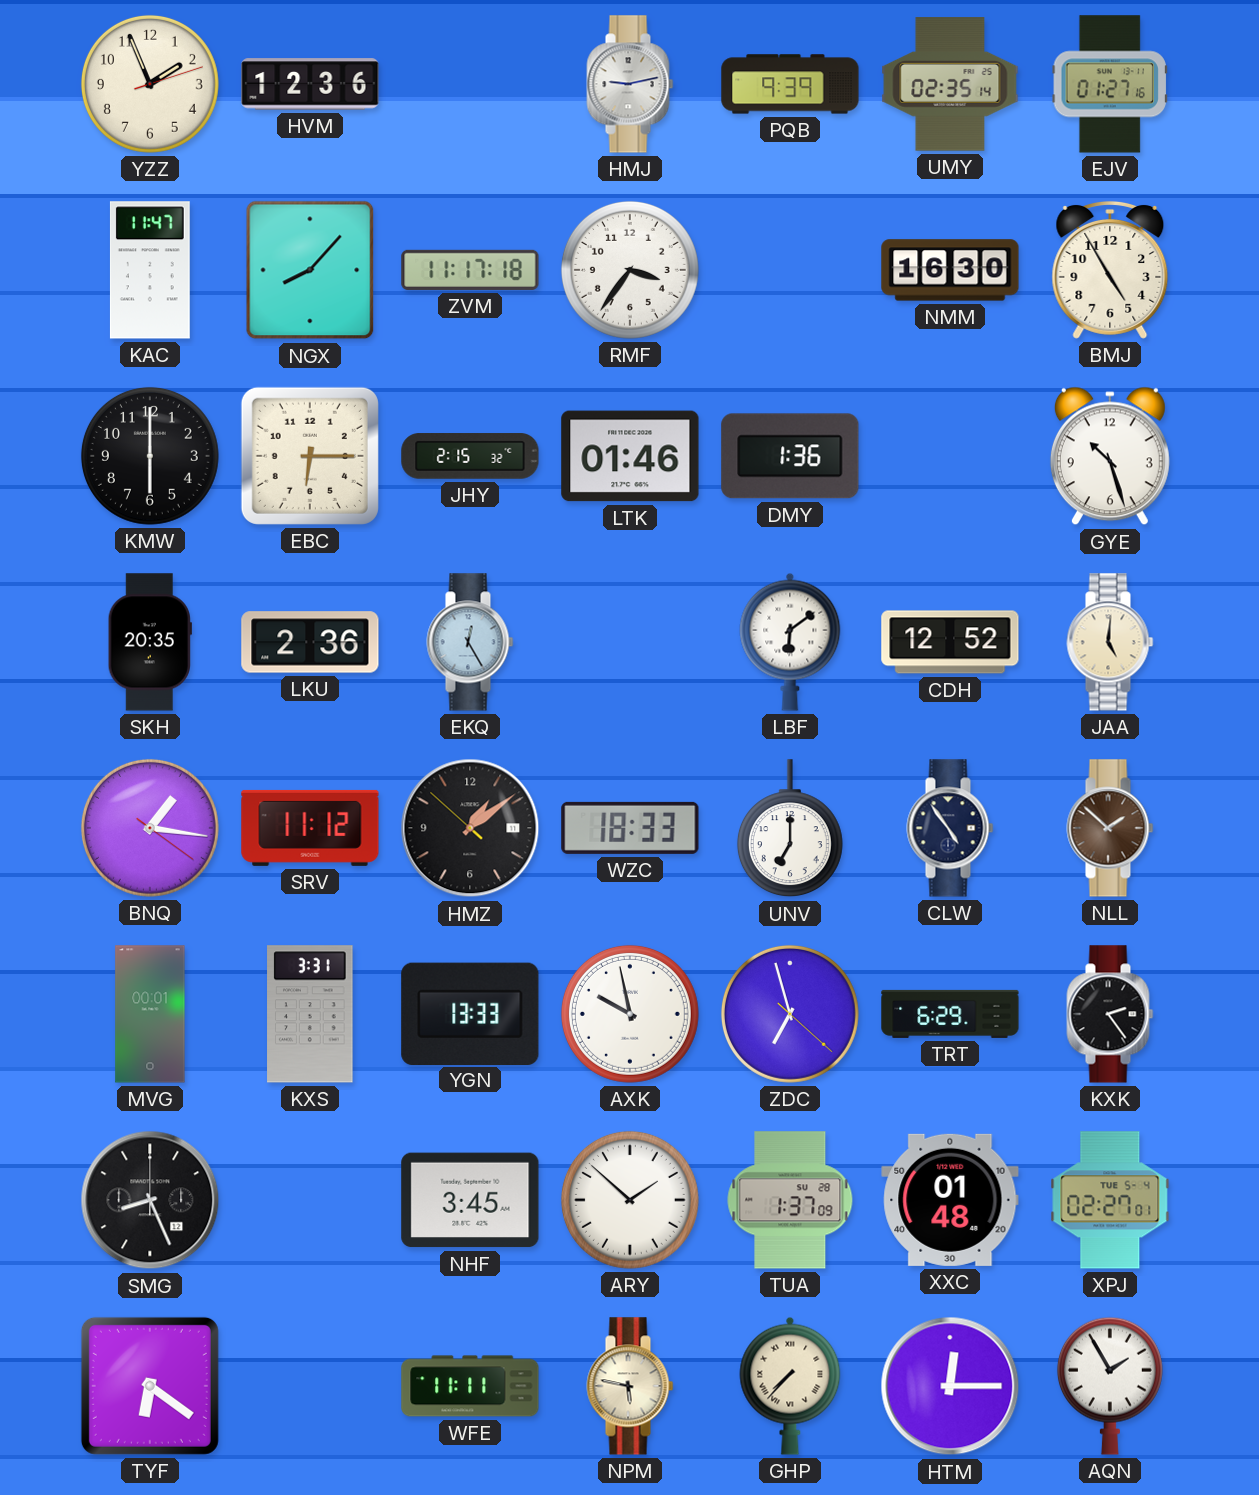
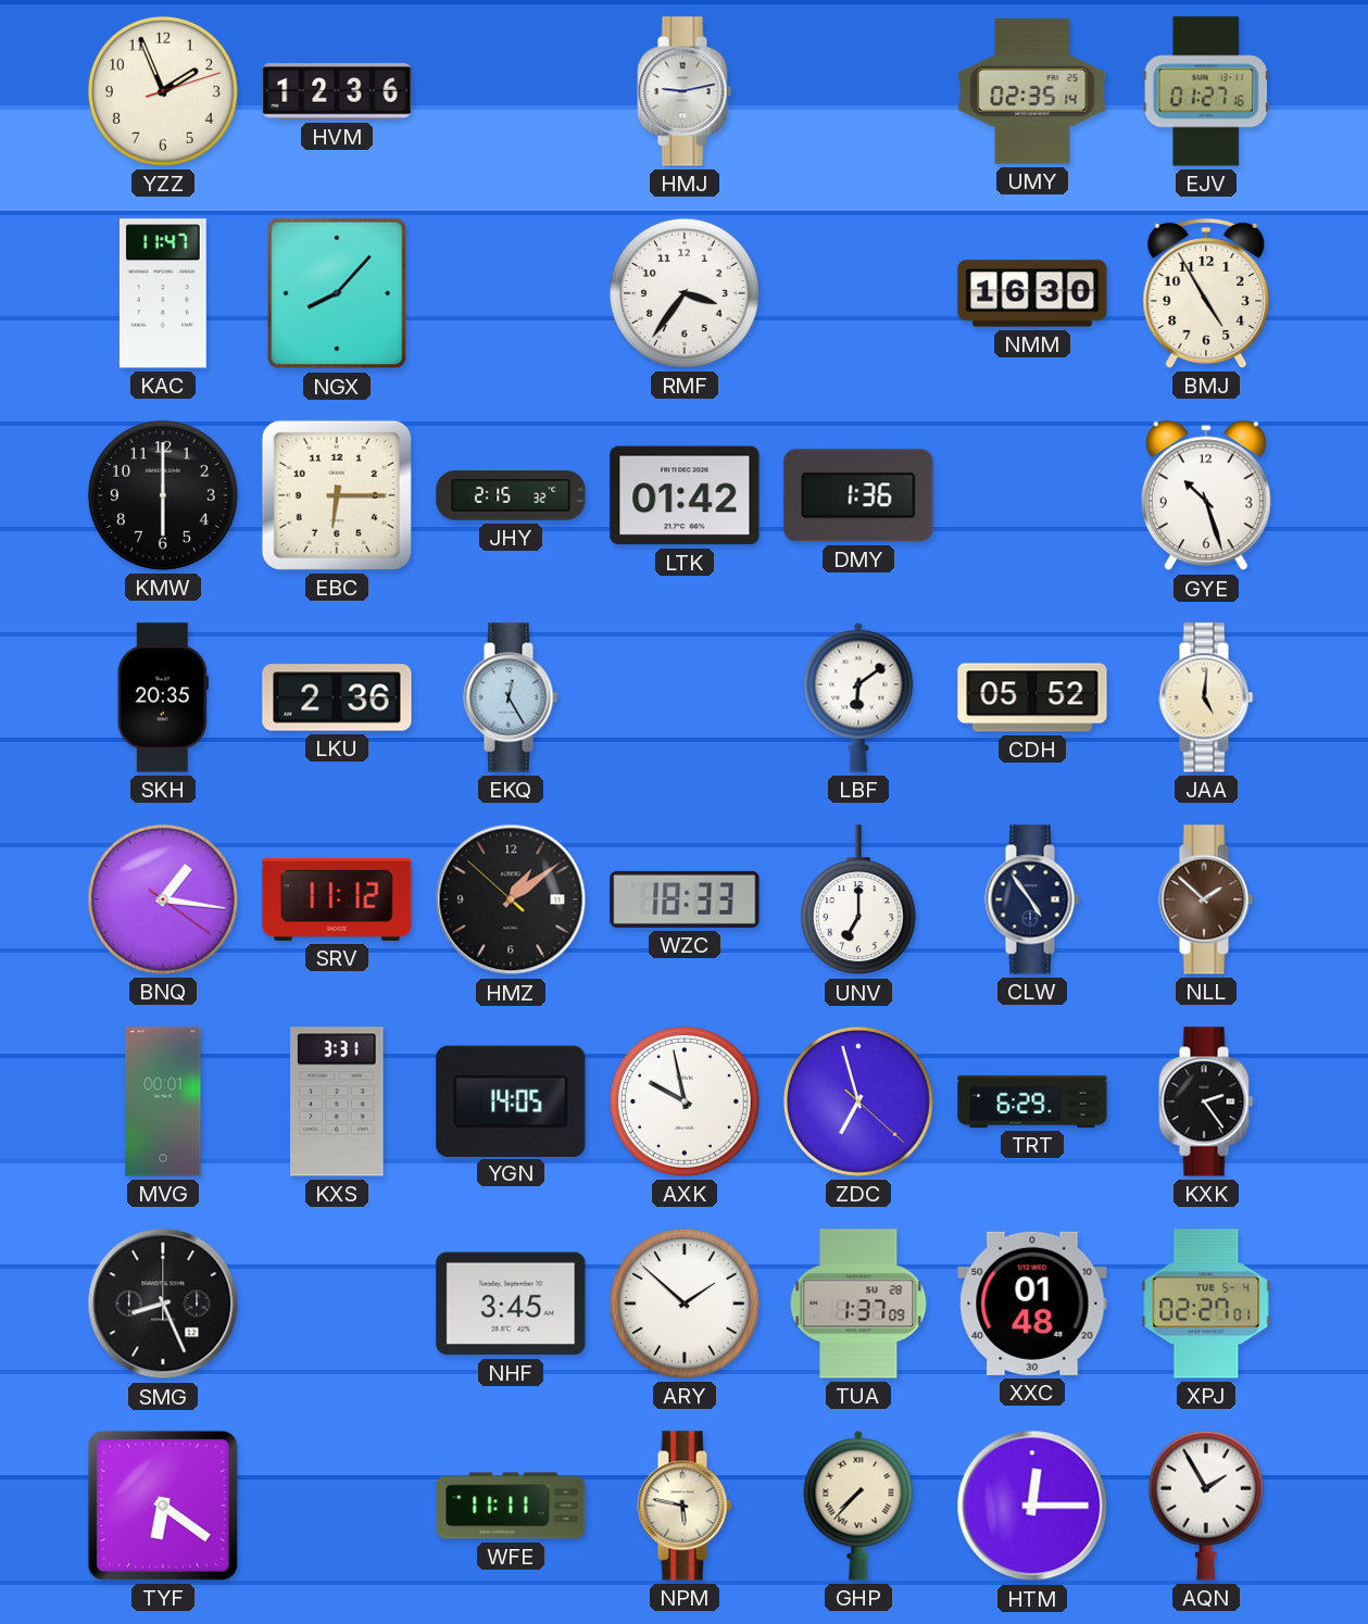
PQB: 9:39 -> none (790, 84)
ZVM: 11:17 -> none (470, 270)
LTK: 01:46 -> 01:42 (685, 495)
CDH: 12:52 -> 05:52 (1032, 697)
YGN: 13:33 -> 14:05 (511, 1100)
